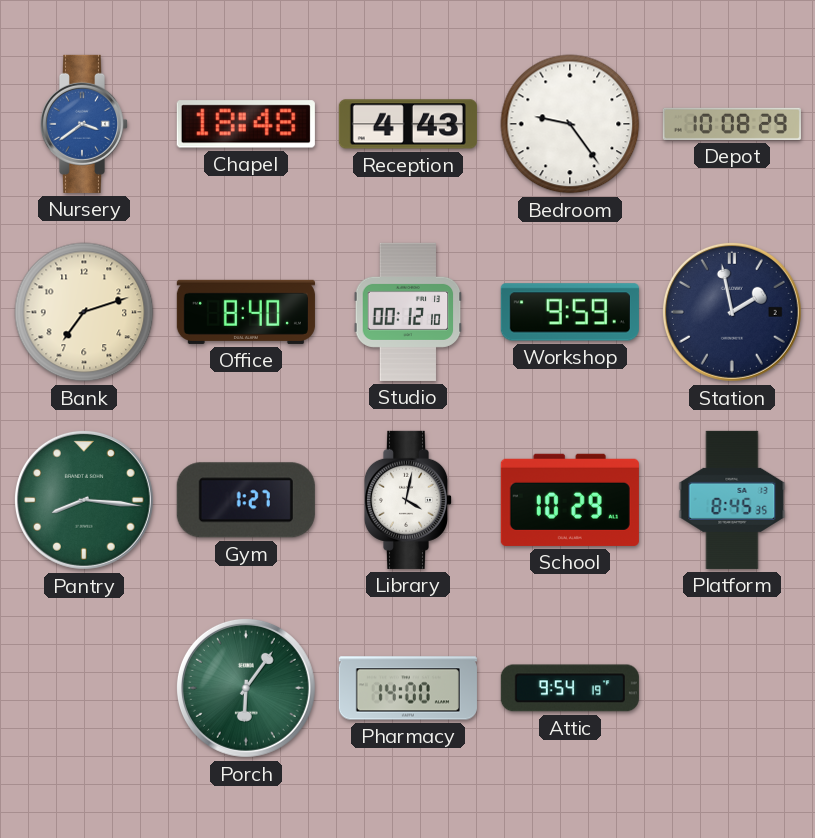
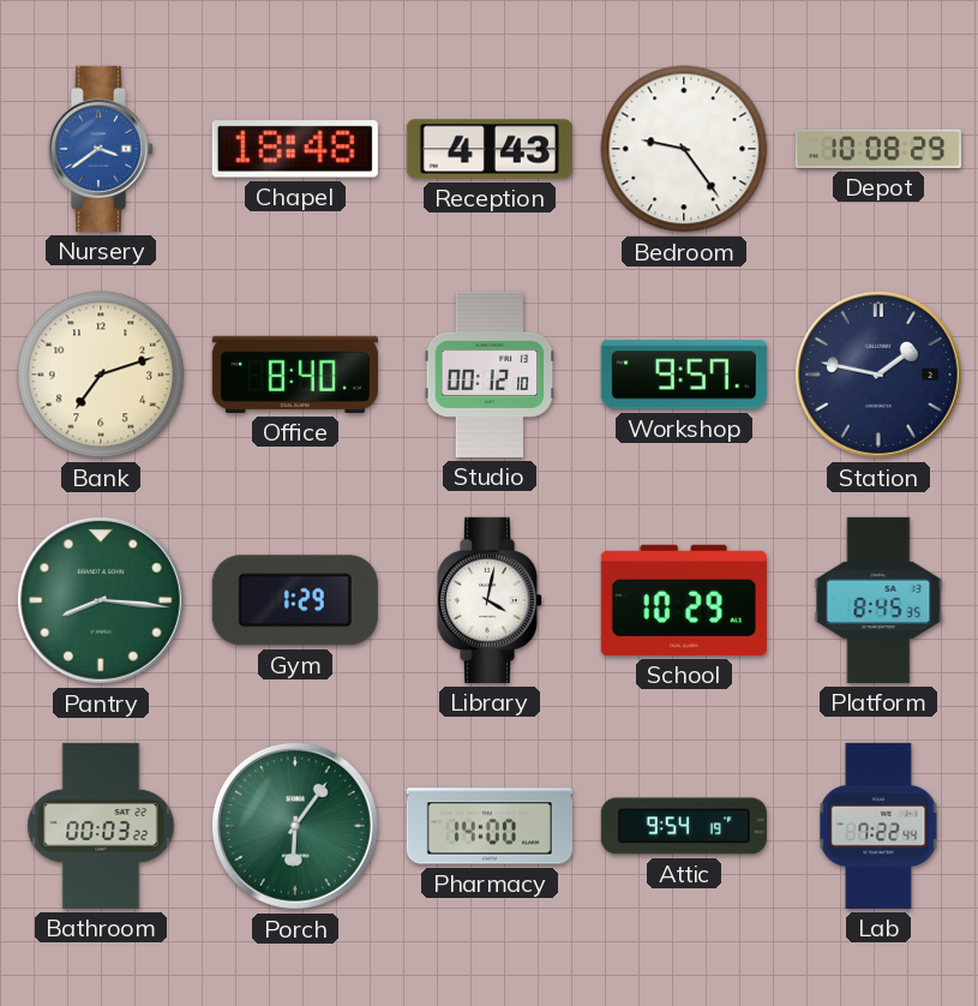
Workshop: 9:59 -> 9:57 (684, 375)
Station: 1:58 -> 1:47 (878, 375)
Gym: 1:27 -> 1:29 (295, 600)
Bathroom: none -> 00:03 (101, 826)
Lab: none -> 7:22 (878, 826)
